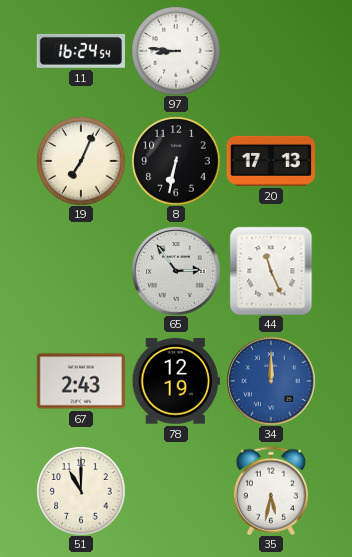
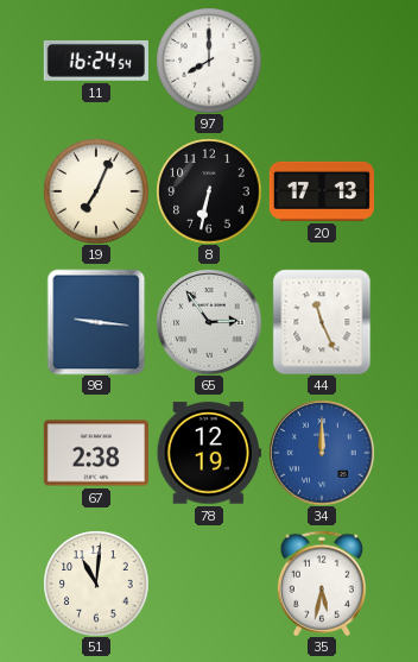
97: 8:46 -> 8:00 (209, 61)
98: none -> 9:16 (96, 322)
67: 2:43 -> 2:38 (96, 453)
51: 11:00 -> 11:01 (96, 584)
